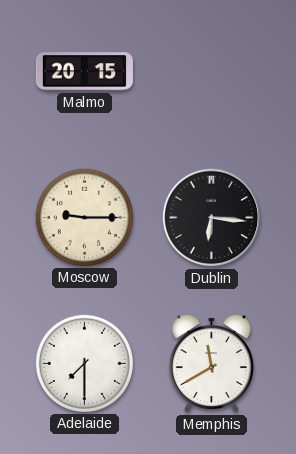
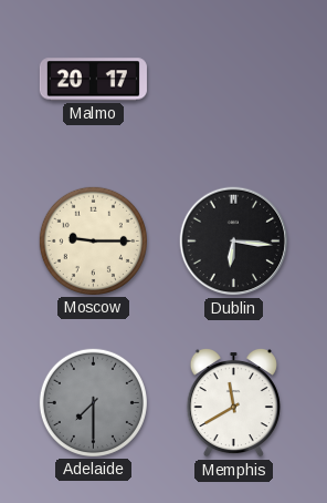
Malmo: 20:15 -> 20:17 (93, 80)
Adelaide dial: white -> grey (93, 402)
